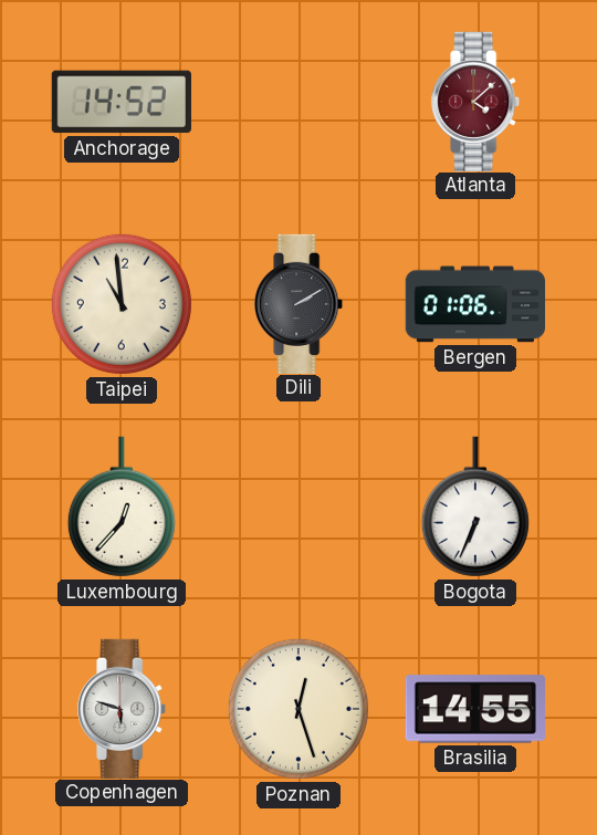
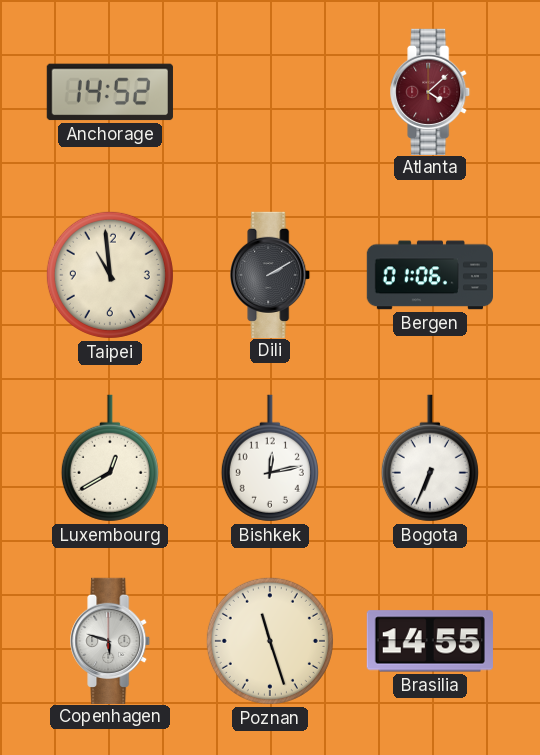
Luxembourg: 12:37 -> 12:40 (110, 458)
Bishkek: none -> 12:13 (270, 458)
Poznan: 12:27 -> 11:27 (270, 641)
